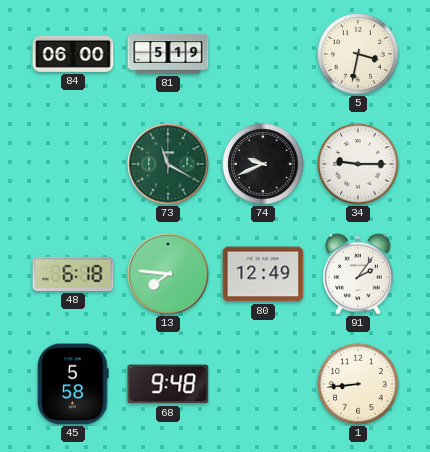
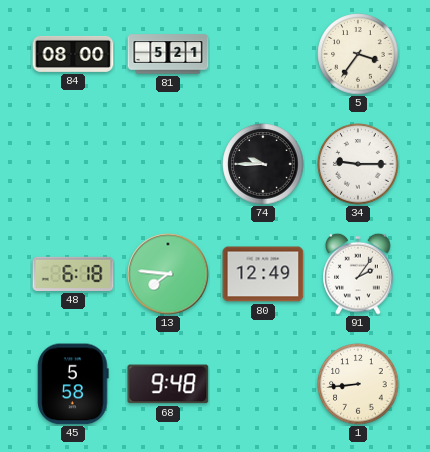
84: 06:00 -> 08:00 (73, 54)
81: 5:19 -> 5:21 (168, 54)
5: 3:32 -> 3:36 (358, 54)
73: 11:20 -> none (168, 164)
74: 9:41 -> 9:45 (263, 164)
